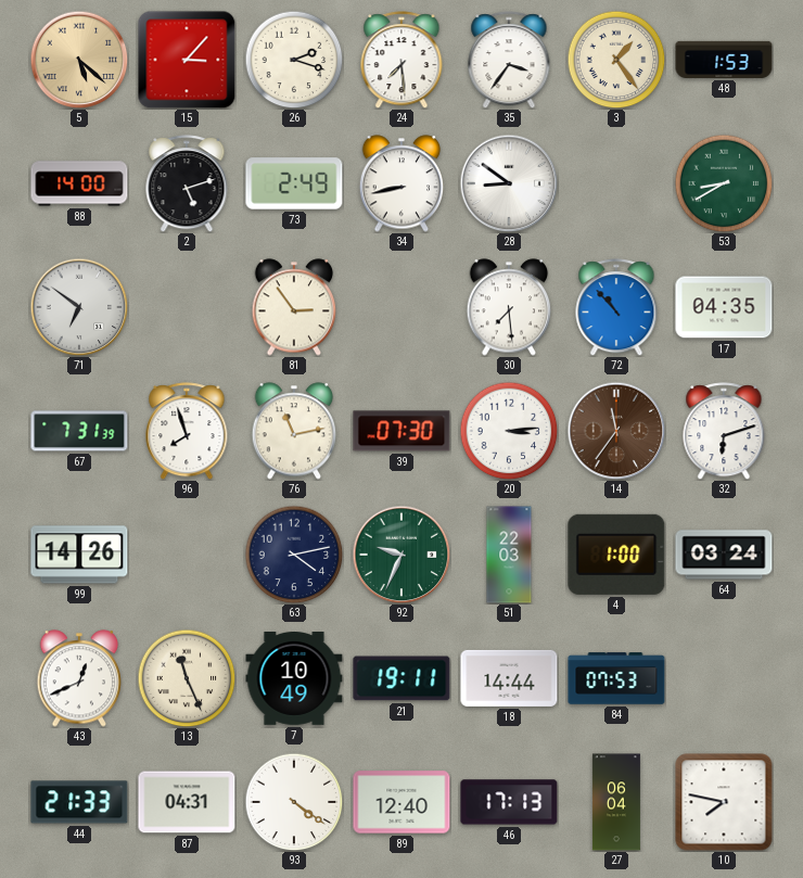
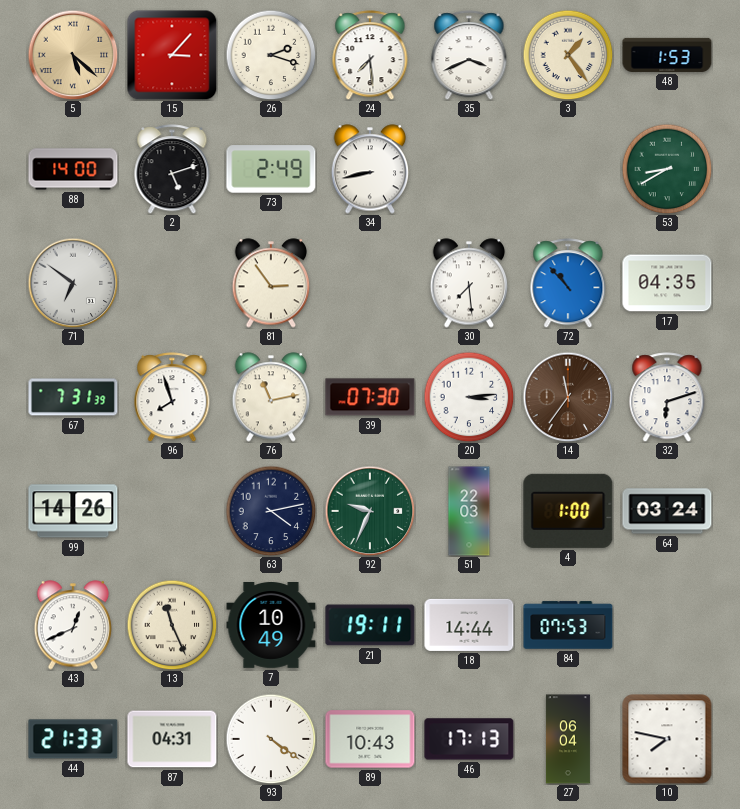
35: 3:36 -> 3:41 (469, 55)
28: 8:51 -> none (509, 183)
89: 12:40 -> 10:43 (370, 739)
